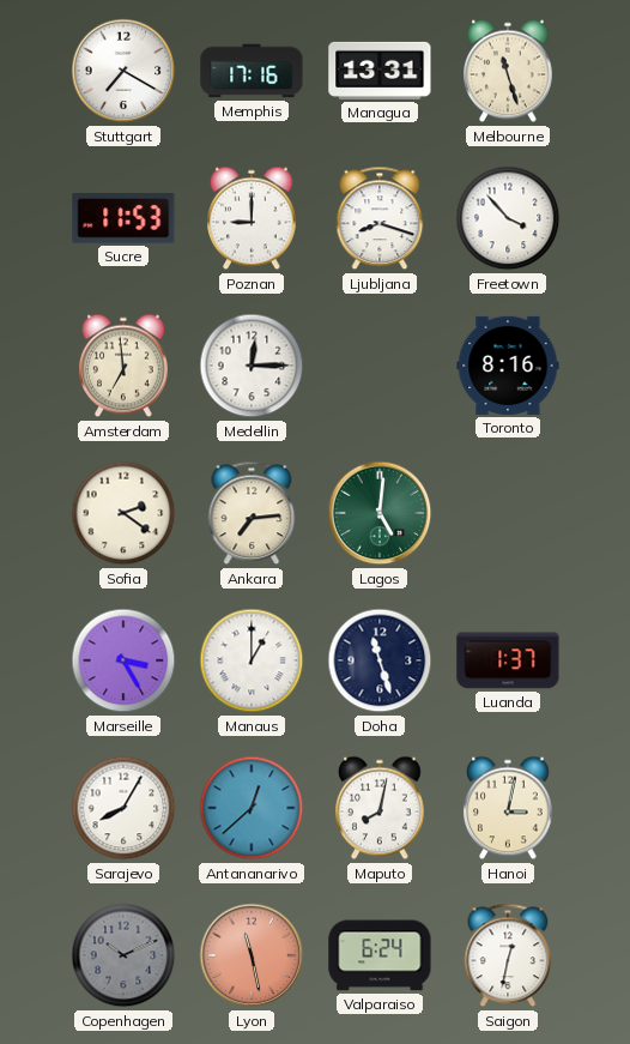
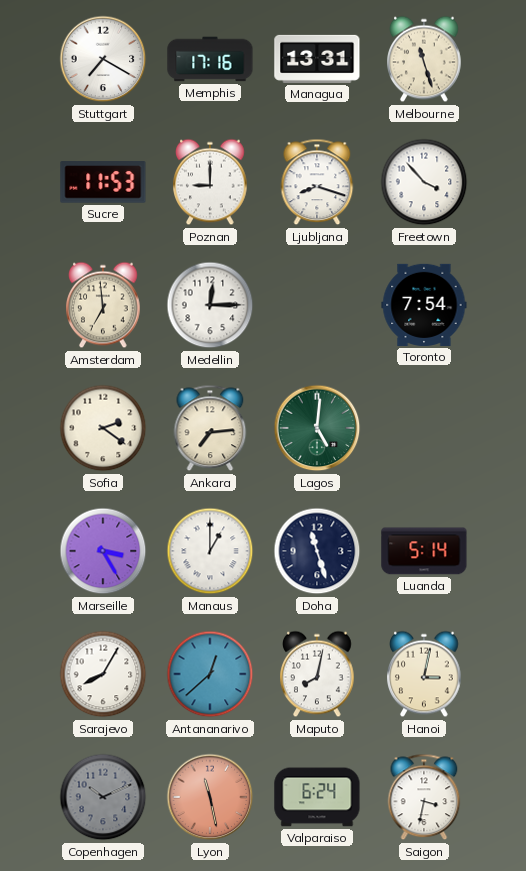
Toronto: 8:16 -> 7:54 (424, 305)
Luanda: 1:37 -> 5:14 (424, 551)
Saigon: 12:32 -> 3:32 (424, 797)
